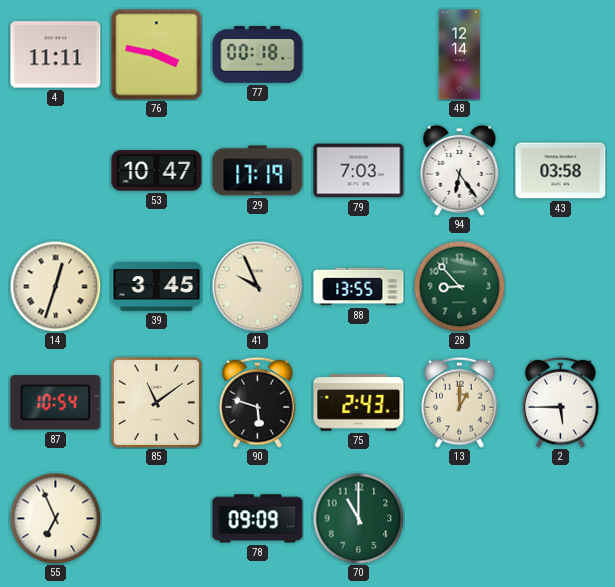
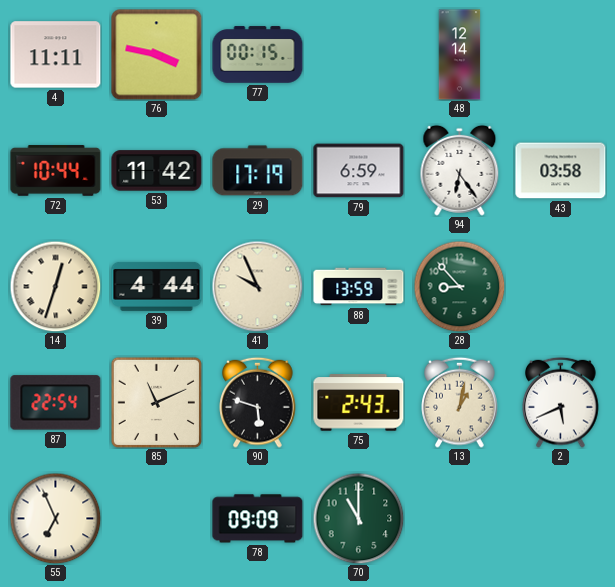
77: 00:18 -> 00:15 (258, 55)
72: none -> 10:44 (56, 171)
53: 10:47 -> 11:42 (157, 171)
79: 7:03 -> 6:59 (359, 171)
39: 3:45 -> 4:44 (157, 286)
88: 13:55 -> 13:59 (359, 287)
87: 10:54 -> 22:54 (56, 403)
85: 11:09 -> 11:11 (156, 402)
13: 1:00 -> 1:02 (460, 402)
2: 5:45 -> 5:41 (561, 402)
